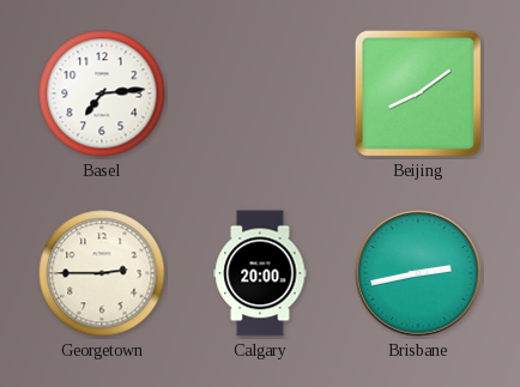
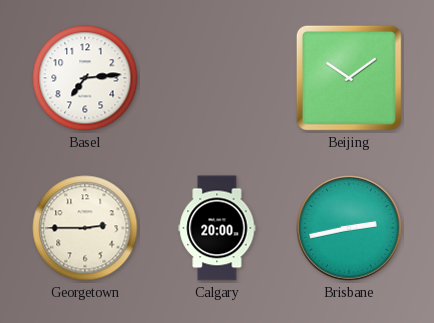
Beijing: 8:09 -> 10:09 (349, 78)
